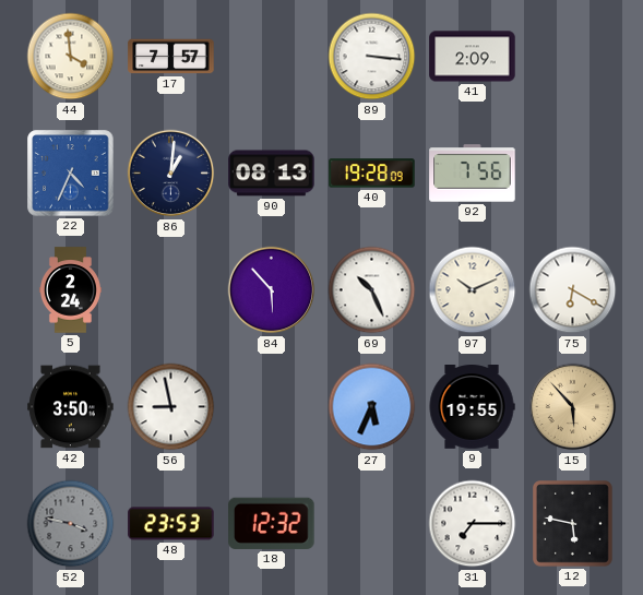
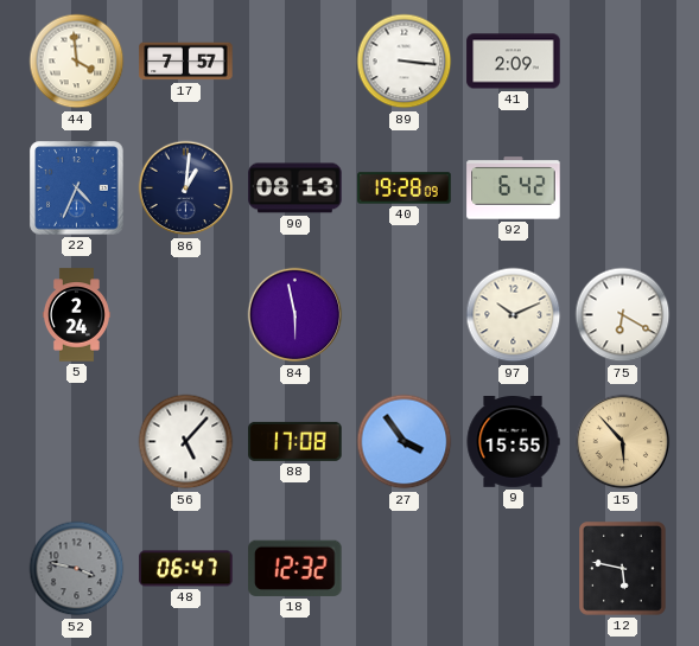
92: 7:56 -> 6:42 (514, 188)
84: 5:53 -> 5:58 (296, 315)
69: 10:26 -> none (372, 290)
42: 3:50 -> none (71, 407)
56: 8:58 -> 5:07 (186, 442)
88: none -> 17:08 (296, 441)
27: 5:34 -> 3:54 (405, 442)
9: 19:55 -> 15:55 (513, 442)
48: 23:53 -> 06:47 (186, 569)
31: 7:15 -> none (473, 524)
